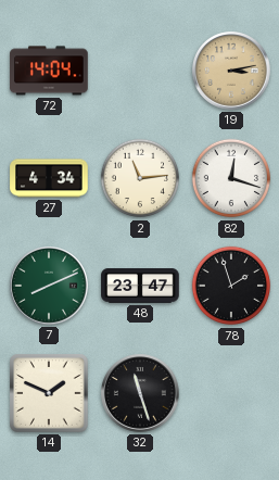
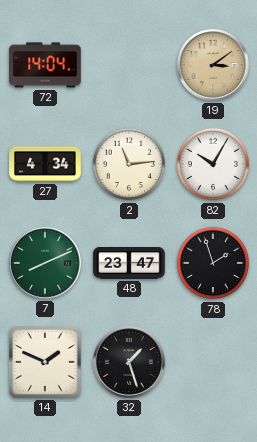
19: 3:13 -> 3:09 (214, 66)
82: 12:18 -> 10:05 (213, 164)
32: 11:27 -> 1:27 (130, 363)
